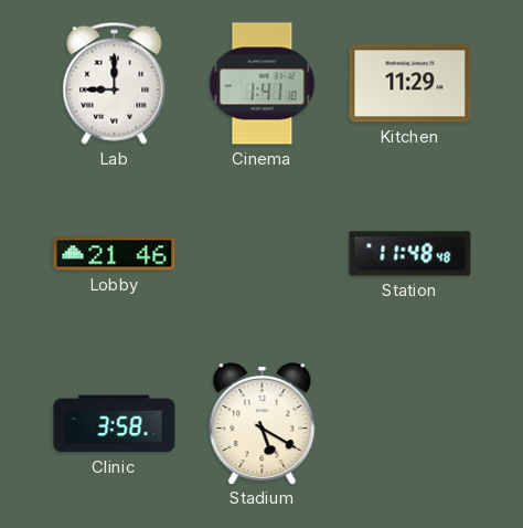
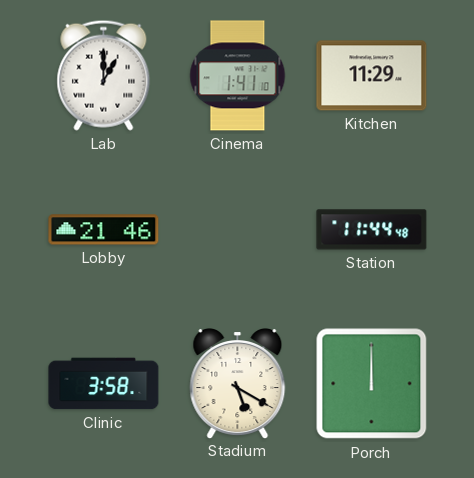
Lab: 9:00 -> 1:00 (104, 75)
Station: 11:48 -> 11:44 (372, 230)
Porch: none -> 12:00 (372, 384)
